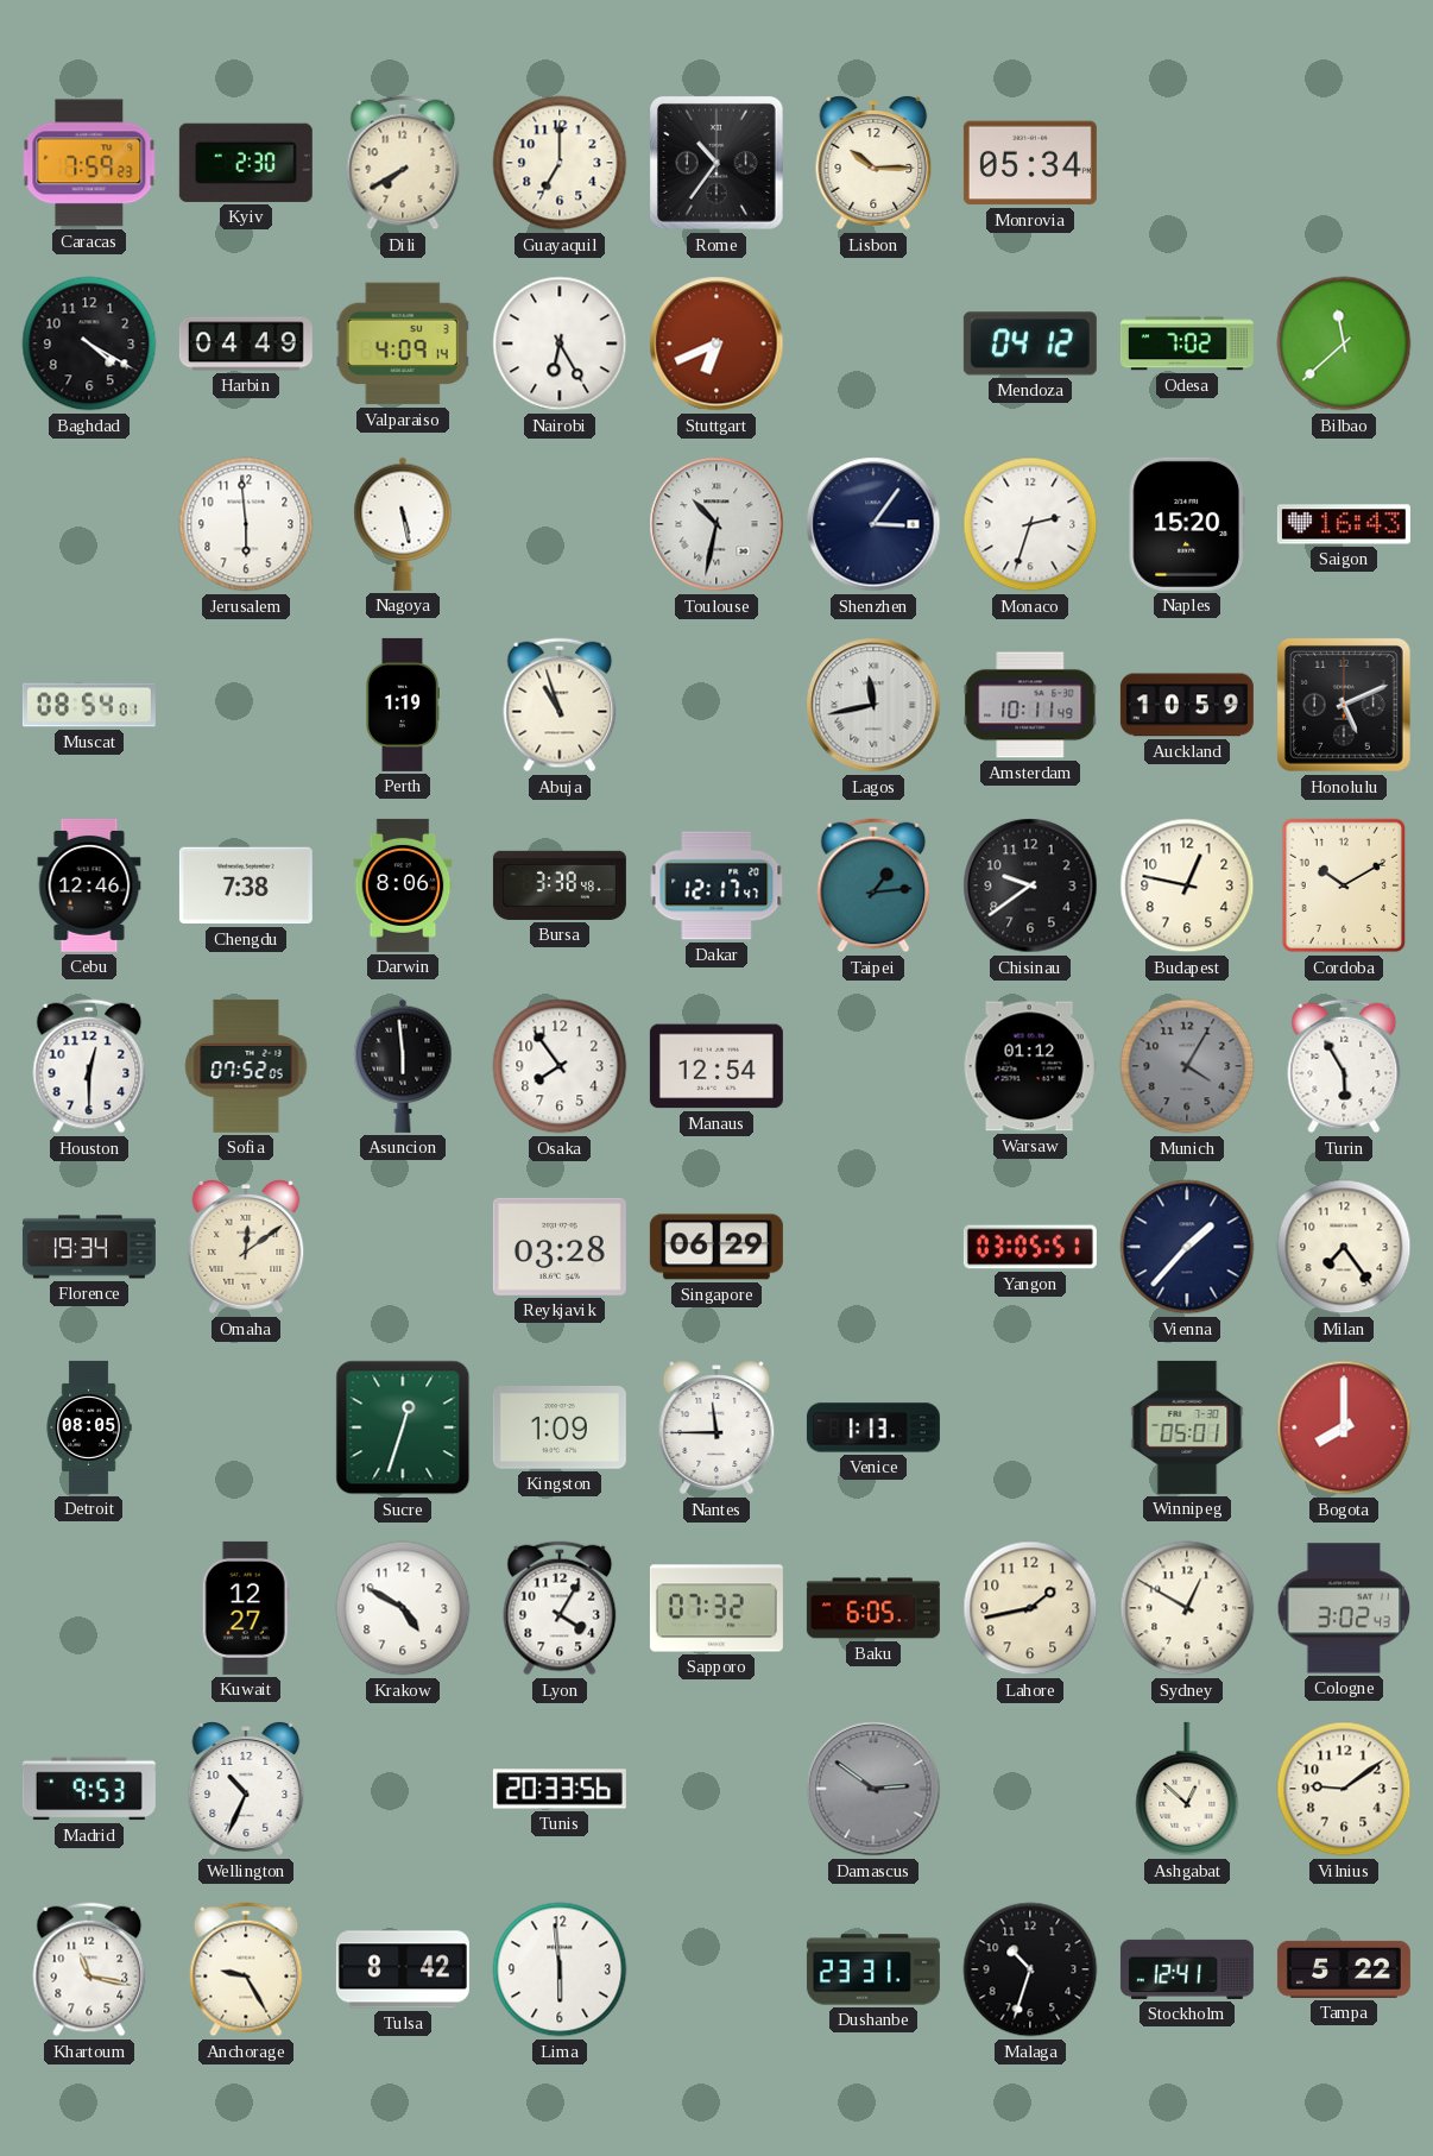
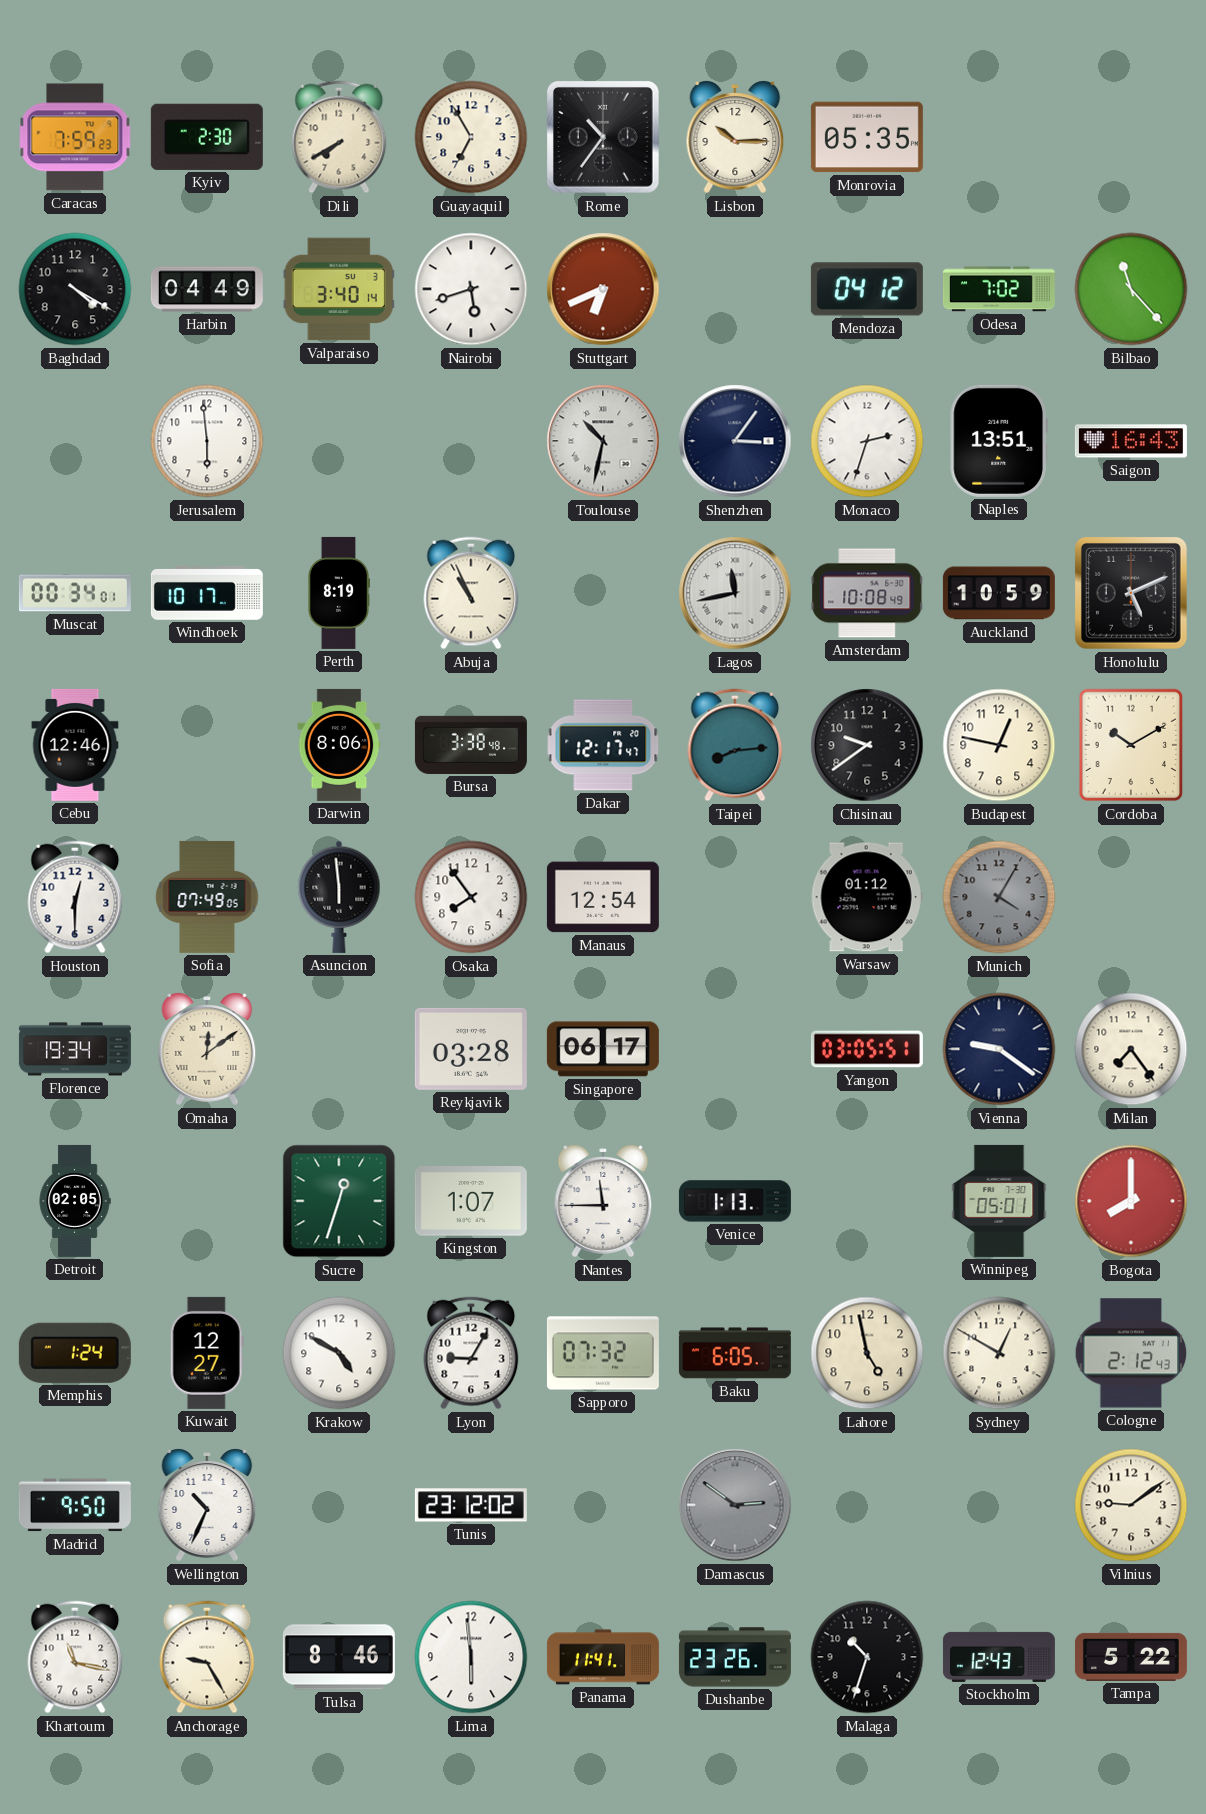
Guayaquil: 7:00 -> 6:55 (471, 137)
Monrovia: 05:34 -> 05:35 (867, 137)
Valparaiso: 4:09 -> 3:40 (339, 289)
Nairobi: 6:25 -> 5:42 (471, 289)
Bilbao: 11:38 -> 11:23 (1131, 289)
Nagoya: 5:28 -> none (403, 524)
Naples: 15:20 -> 13:51 (999, 441)
Muscat: 08:54 -> 00:34 (75, 593)
Windhoek: none -> 10:17 (207, 593)
Perth: 1:19 -> 8:19 (338, 593)
Abuja: 10:57 -> 10:56 (471, 593)
Amsterdam: 10:11 -> 10:08 (867, 593)
Chengdu: 7:38 -> none (246, 885)
Taipei: 1:14 -> 8:14 (735, 745)
Sofia: 07:52 -> 07:49 (207, 897)
Turin: 5:55 -> none (1344, 1066)
Singapore: 06:29 -> 06:17 (603, 1049)
Vienna: 1:37 -> 9:21 (999, 1049)
Detroit: 08:05 -> 02:05 (75, 1201)
Kingston: 1:09 -> 1:07 (471, 1201)
Memphis: none -> 1:24 (75, 1353)
Lyon: 4:05 -> 9:05 (471, 1353)
Lahore: 1:43 -> 4:58 (867, 1353)
Cologne: 3:02 -> 2:12 (1131, 1353)
Madrid: 9:53 -> 9:50 (75, 1505)
Tunis: 20:33 -> 23:12 (471, 1505)
Ashgabat: 12:52 -> none (1187, 1789)
Tulsa: 8:42 -> 8:46 (339, 1657)
Panama: none -> 11:41 (603, 1657)
Dushanbe: 23:31 -> 23:26 (735, 1657)
Stockholm: 12:41 -> 12:43 (999, 1657)
